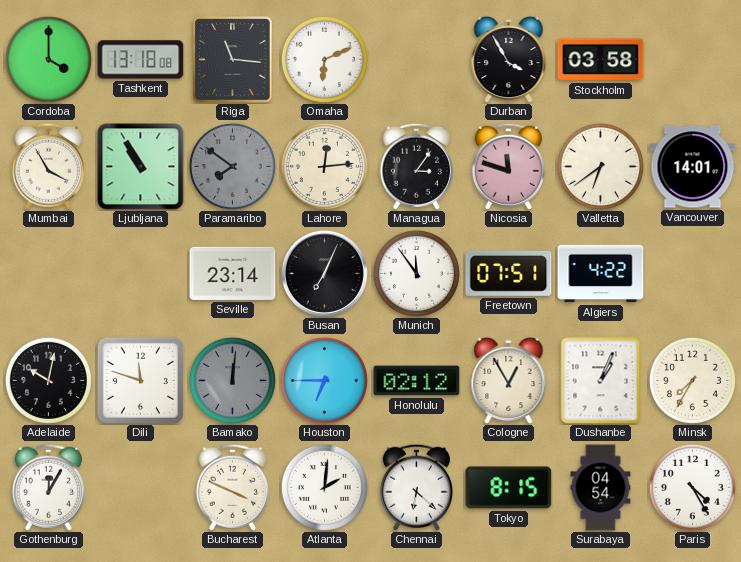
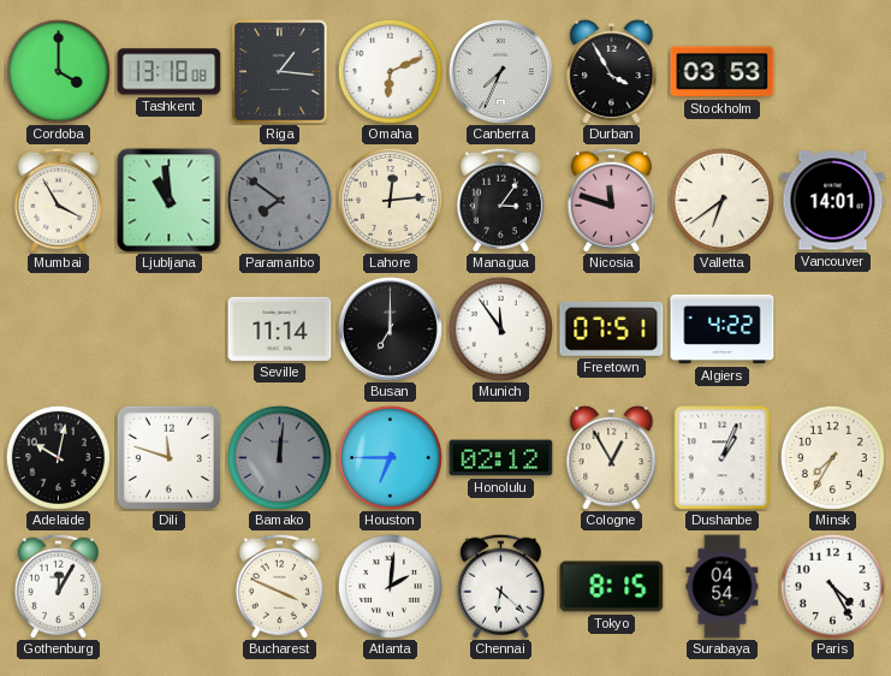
Riga: 11:16 -> 1:16 (280, 72)
Canberra: none -> 7:34 (500, 71)
Stockholm: 03:58 -> 03:53 (723, 72)
Ljubljana: 10:55 -> 10:59 (170, 201)
Seville: 23:14 -> 11:14 (280, 328)
Busan: 7:04 -> 7:00 (390, 328)
